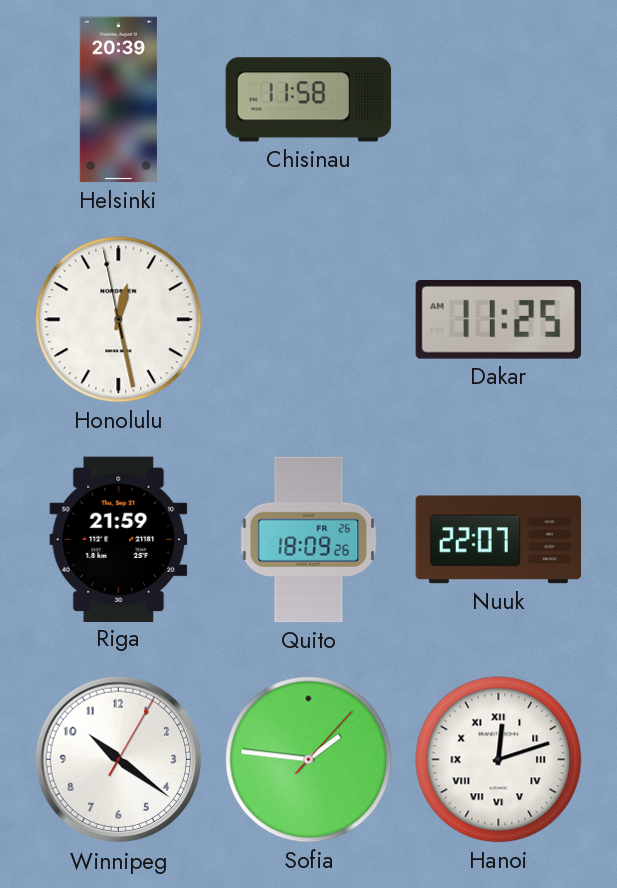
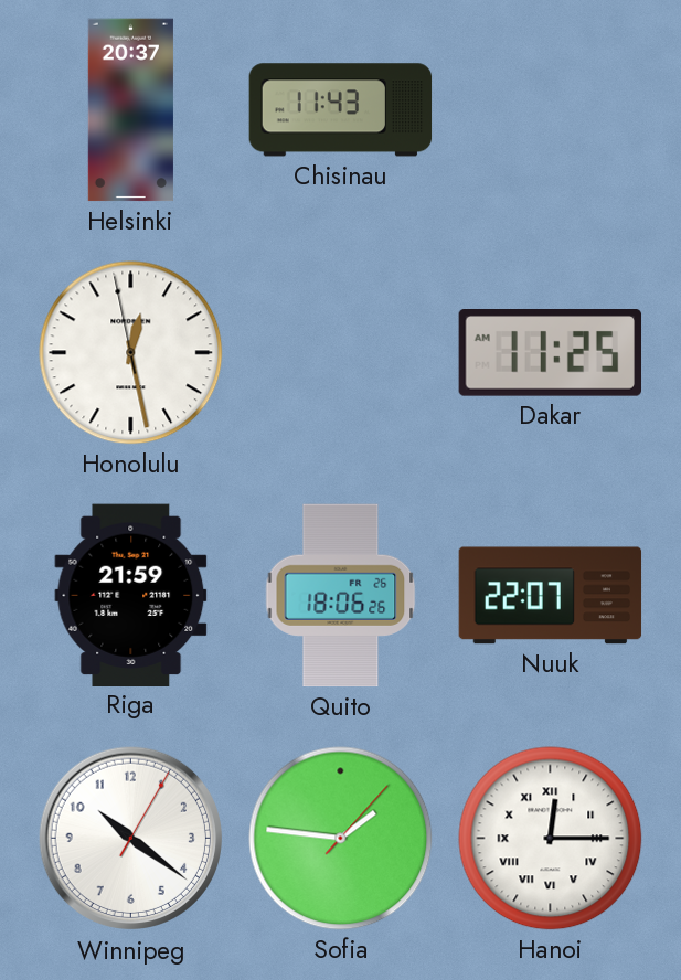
Helsinki: 20:39 -> 20:37 (130, 110)
Chisinau: 11:58 -> 11:43 (341, 110)
Quito: 18:09 -> 18:06 (341, 596)
Hanoi: 12:12 -> 12:15 (551, 839)
